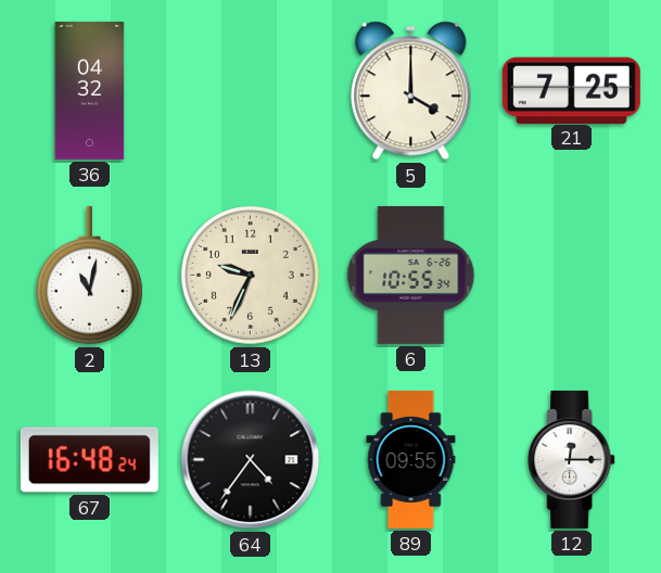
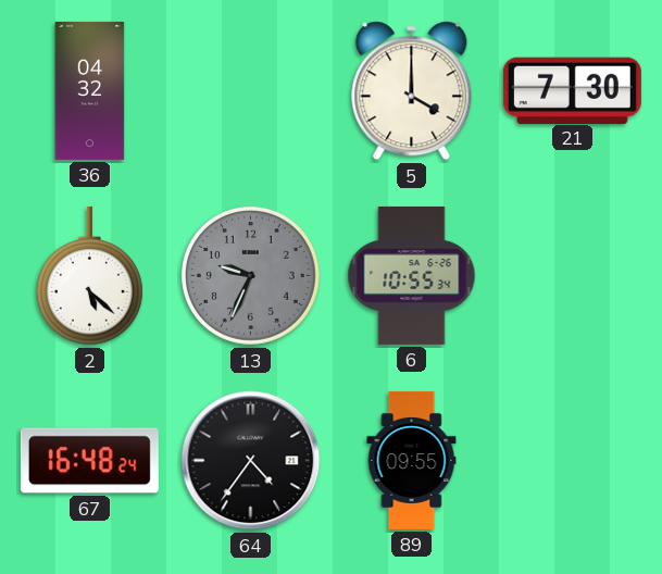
21: 7:25 -> 7:30 (572, 90)
2: 11:02 -> 5:22 (89, 276)
13 dial: cream -> grey (250, 275)
12: 12:15 -> none (572, 459)
